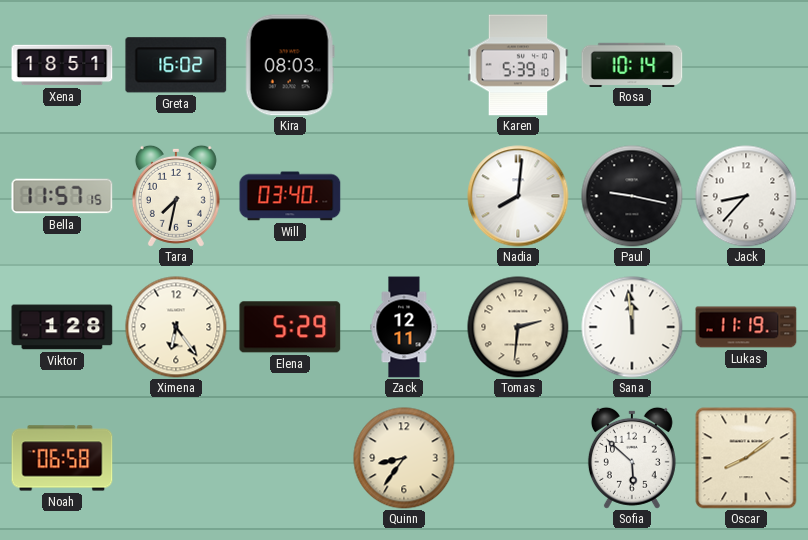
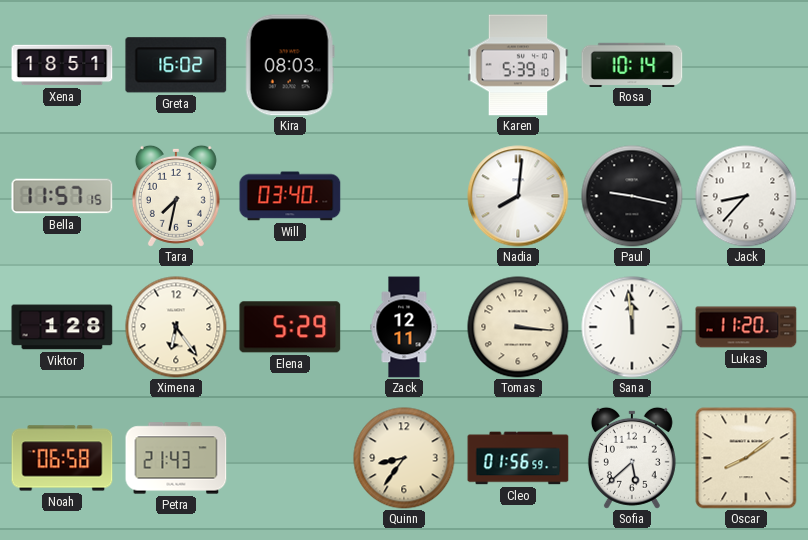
Tomas: 2:31 -> 3:16 (518, 327)
Lukas: 11:19 -> 11:20 (746, 327)
Petra: none -> 21:43 (176, 458)
Cleo: none -> 01:56 (518, 458)
Sofia: 5:52 -> 5:38 (632, 458)
